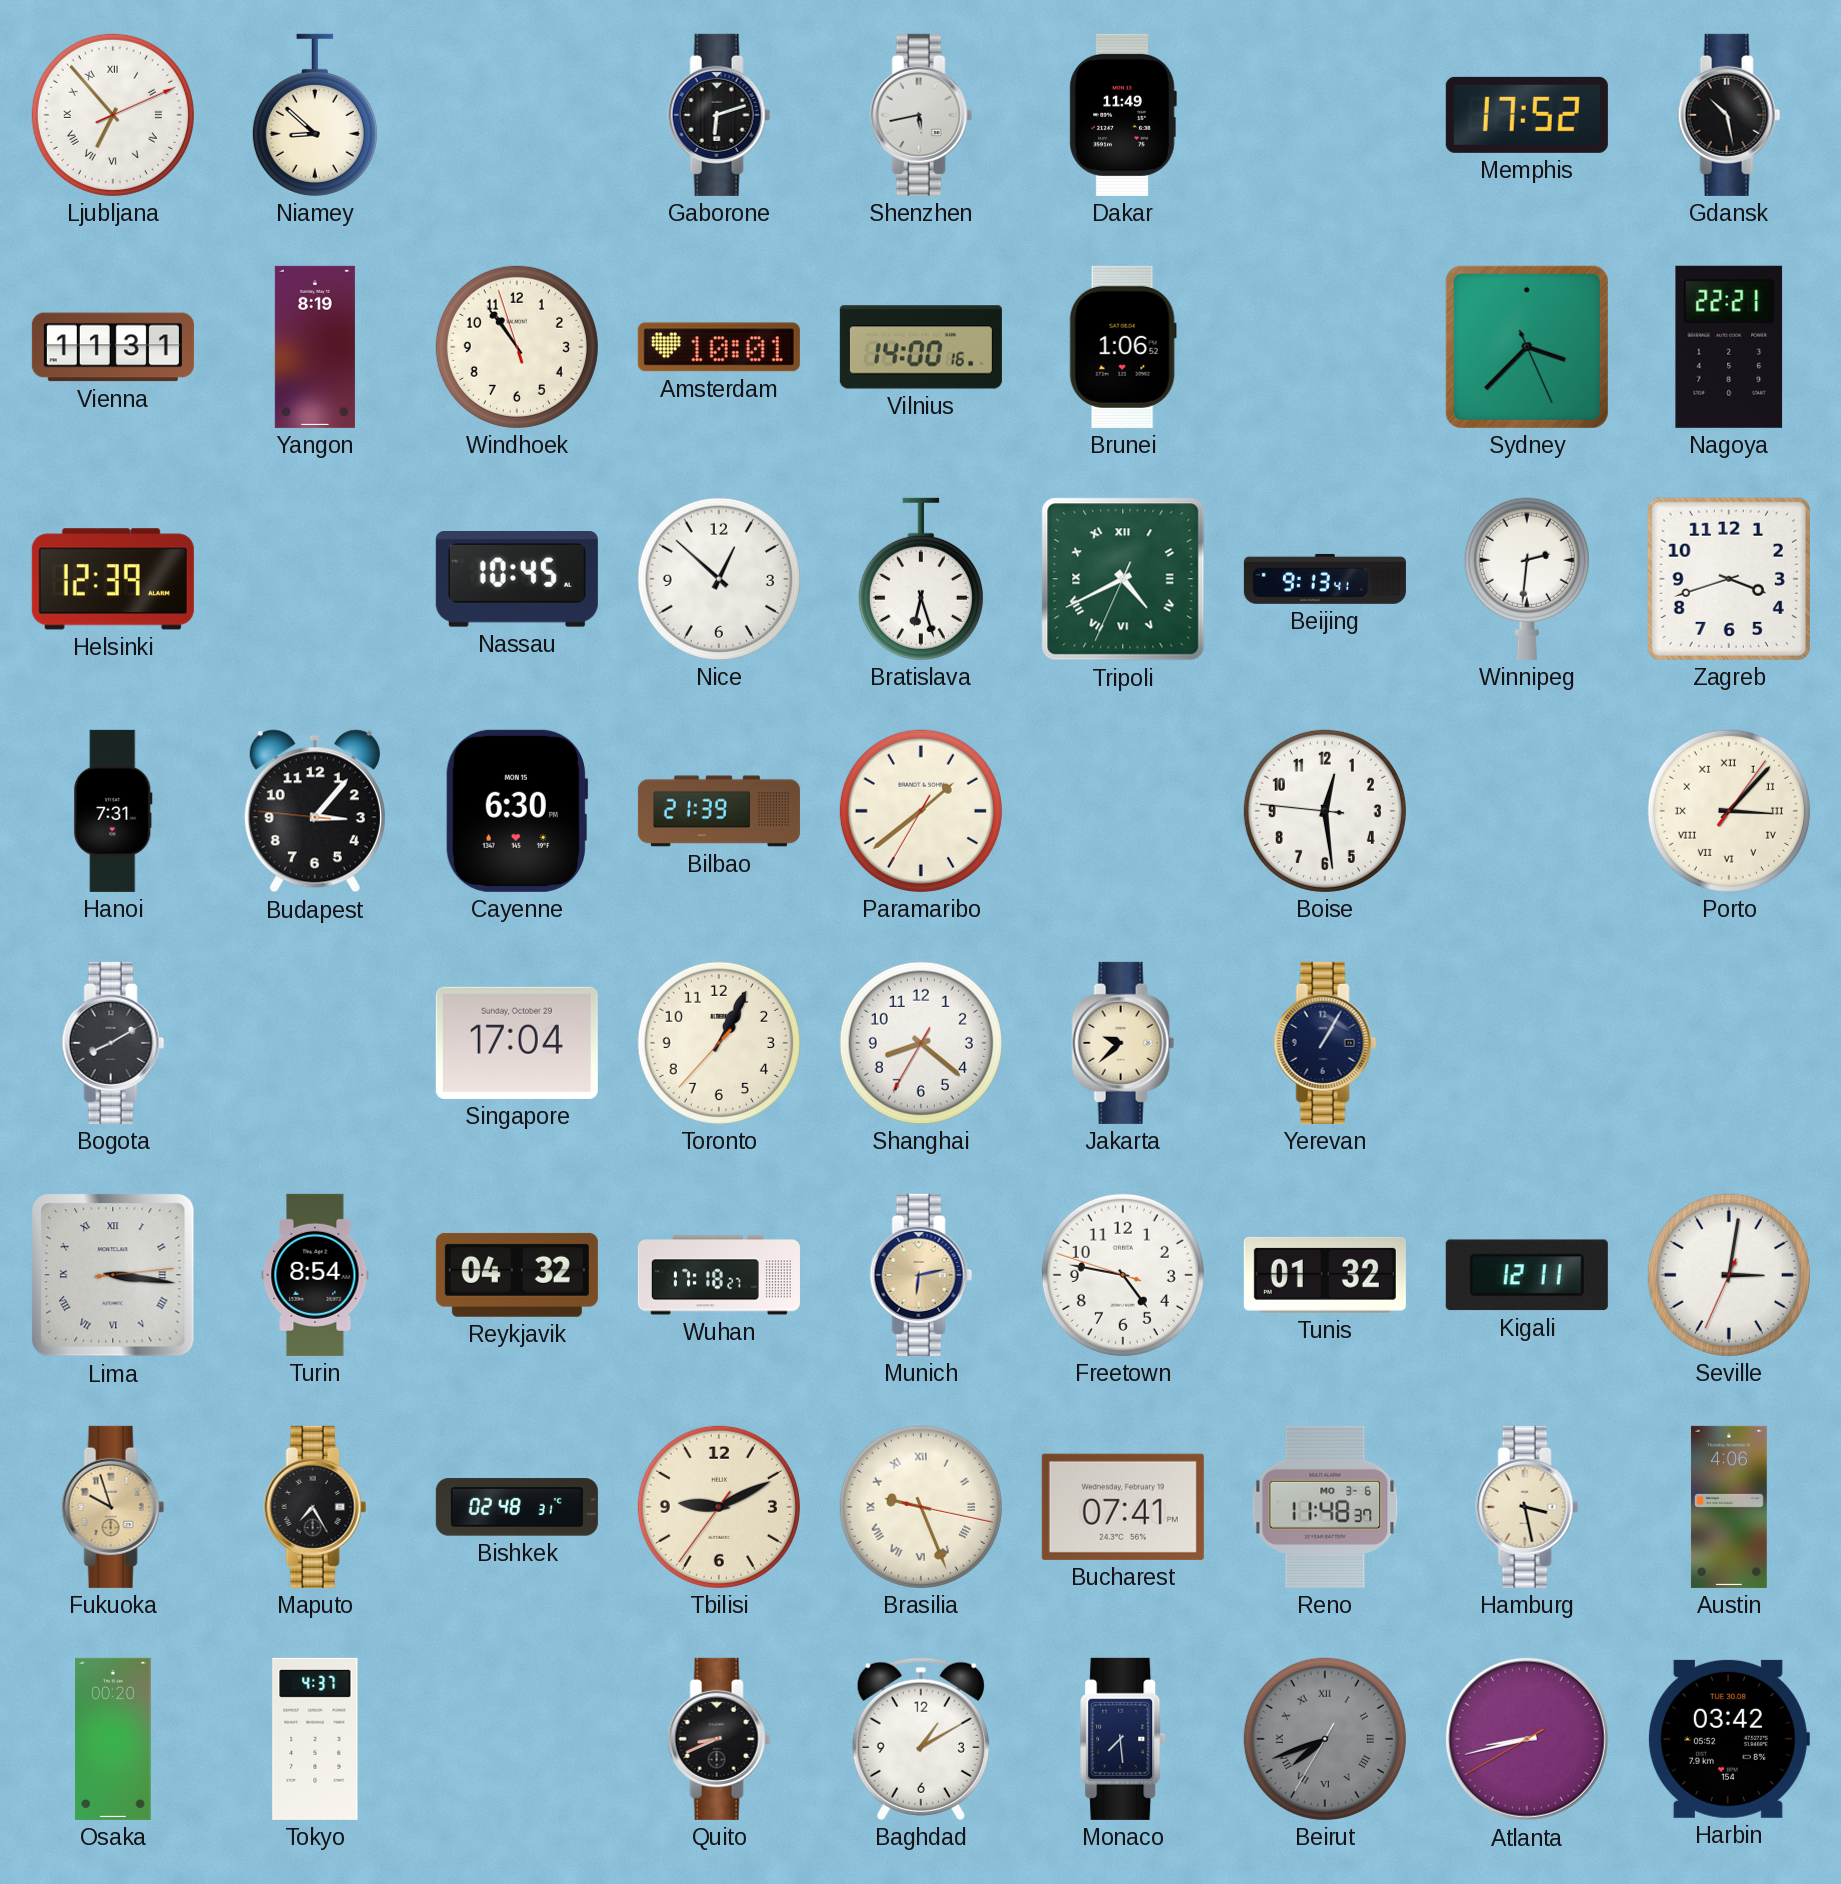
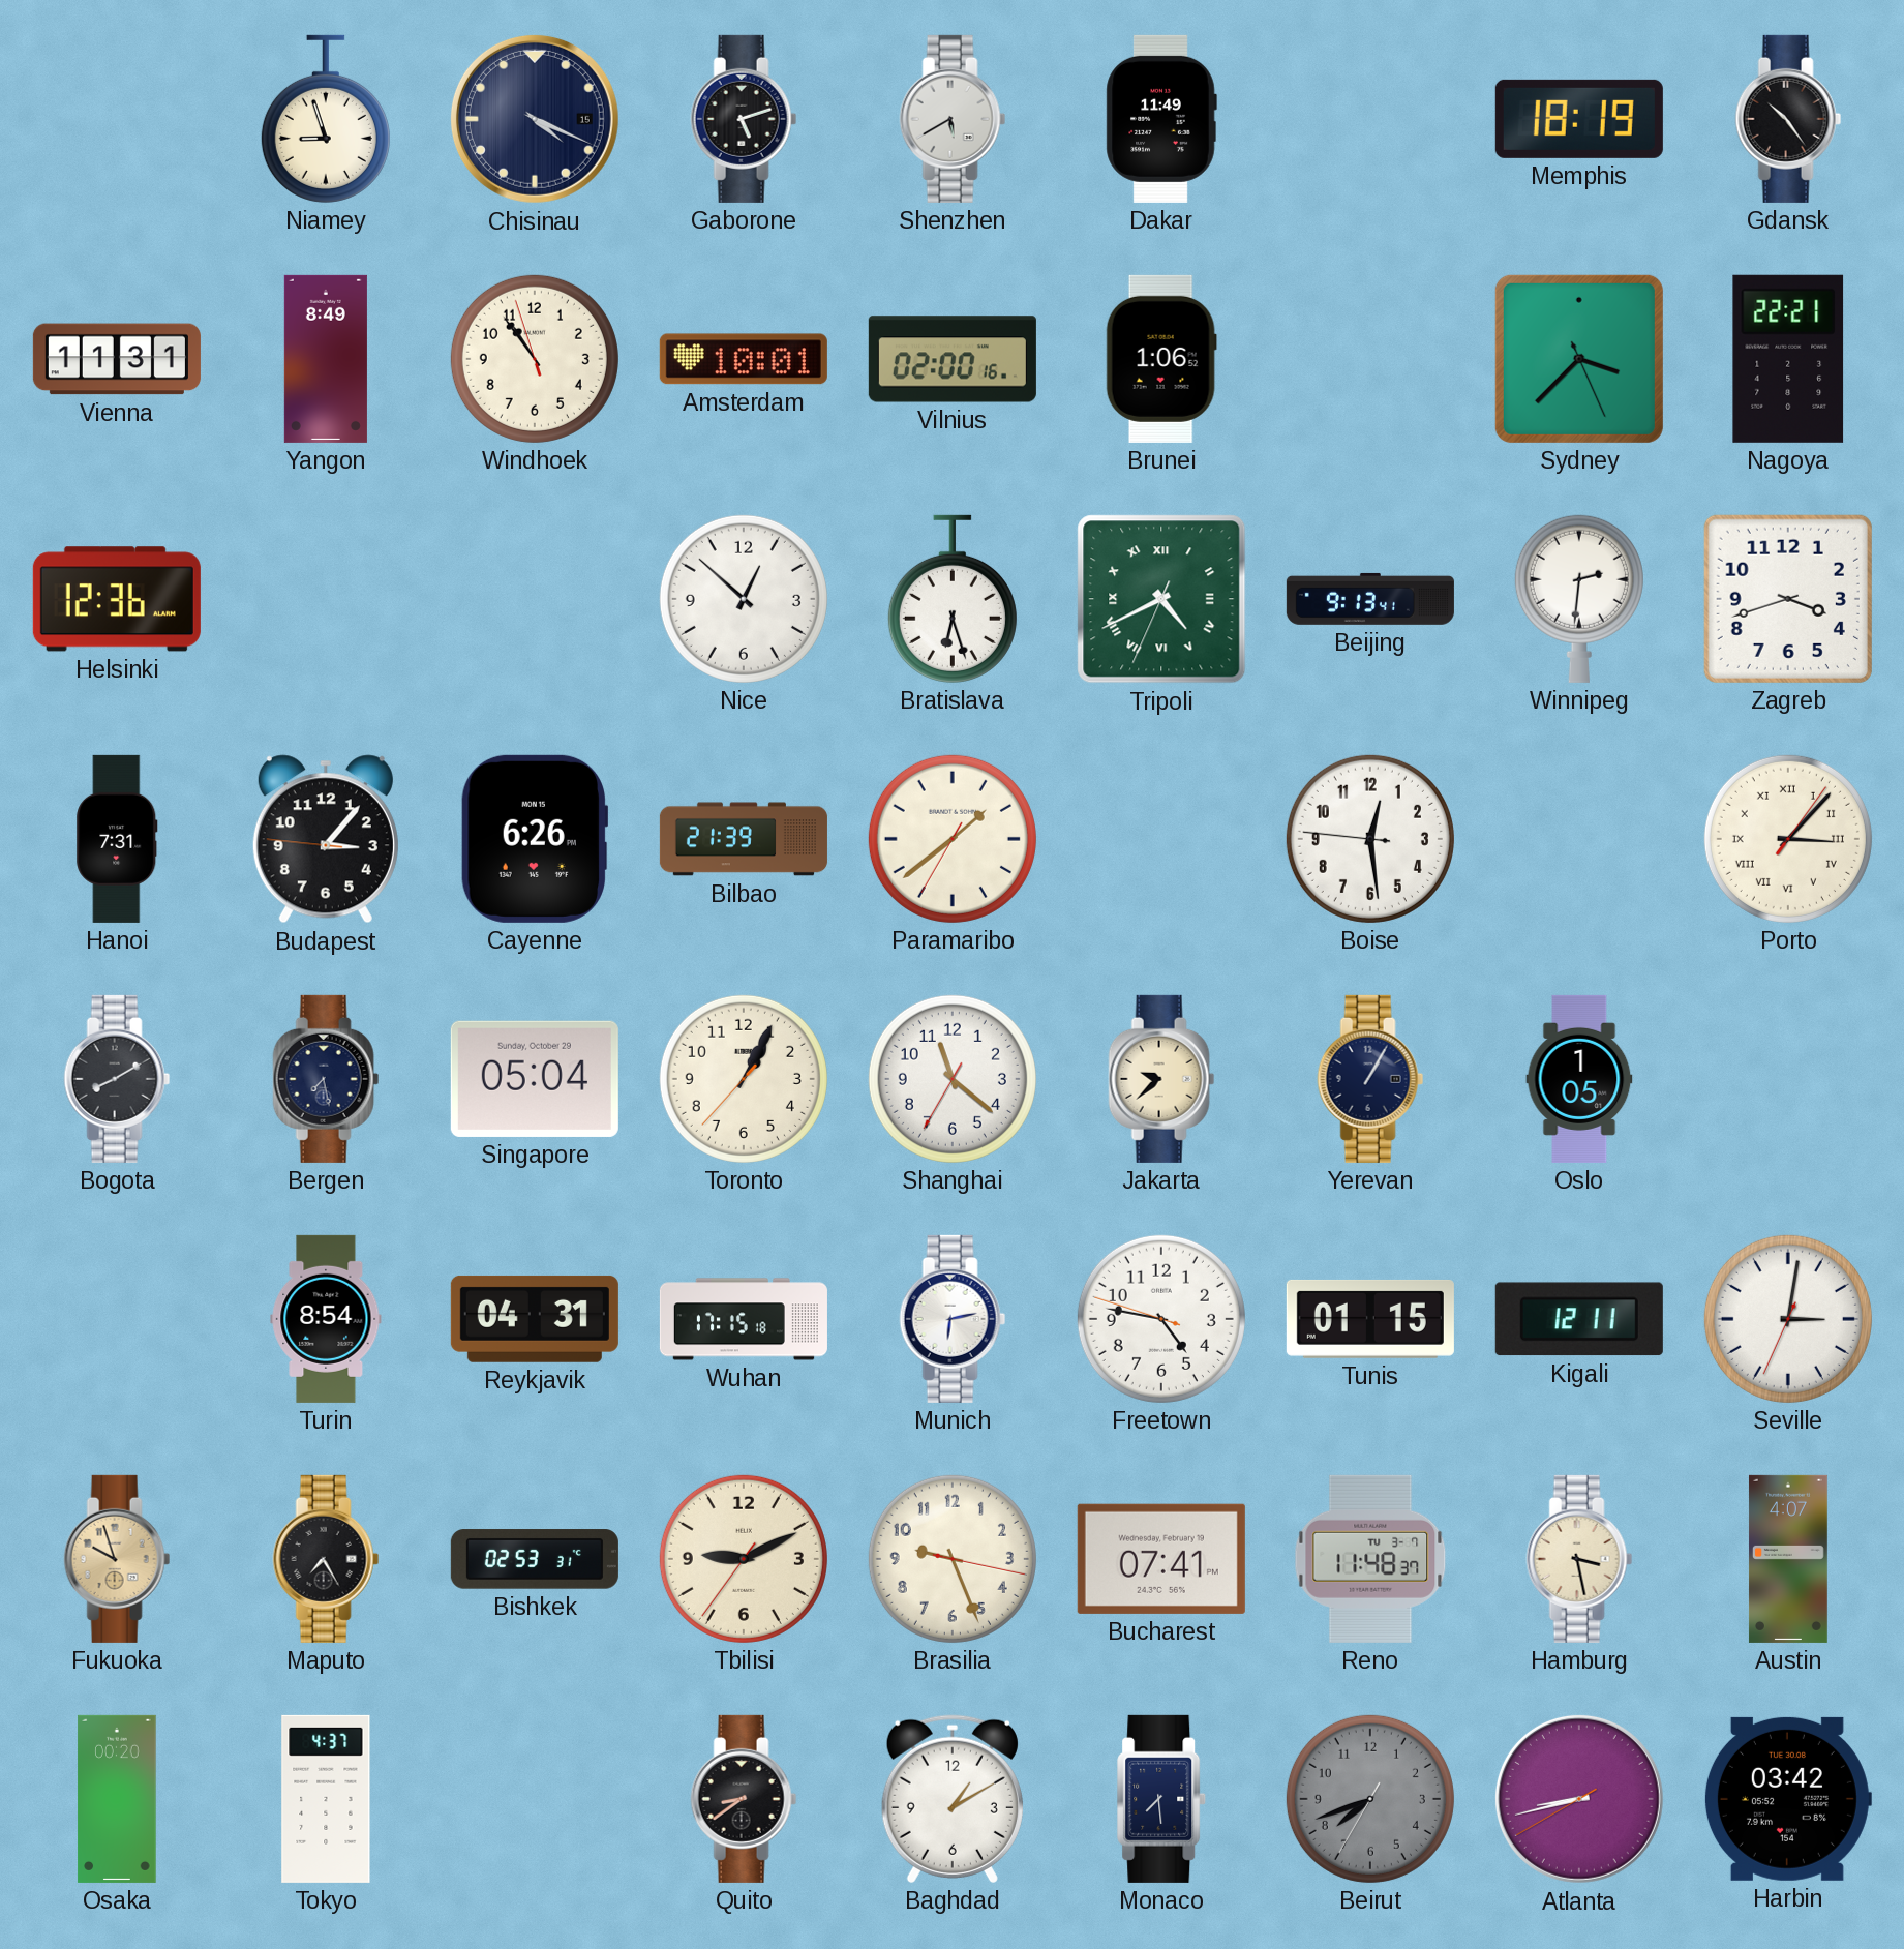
Ljubljana: 6:53 -> none (113, 115)
Niamey: 8:52 -> 8:57 (326, 119)
Chisinau: none -> 4:19 (535, 119)
Gaborone: 6:12 -> 5:12 (744, 119)
Shenzhen: 5:43 -> 5:40 (953, 119)
Memphis: 17:52 -> 18:19 (1579, 119)
Gdansk: 10:28 -> 10:24 (1788, 119)
Yangon: 8:19 -> 8:49 (326, 359)
Vilnius: 14:00 -> 02:00 (953, 359)
Helsinki: 12:39 -> 12:36 (117, 599)
Nassau: 10:45 -> none (517, 580)
Cayenne: 6:30 -> 6:26 (535, 839)
Bergen: none -> 7:28 (326, 1079)
Singapore: 17:04 -> 05:04 (535, 1079)
Shanghai: 8:21 -> 11:21 (953, 1079)
Oslo: none -> 1:05 (1579, 1079)
Lima: 3:16 -> none (113, 1275)
Reykjavik: 04:32 -> 04:31 (535, 1319)
Wuhan: 17:18 -> 17:15 (744, 1319)
Munich dial: champagne -> white (953, 1319)
Tunis: 01:32 -> 01:15 (1370, 1319)
Bishkek: 02:48 -> 02:53 (535, 1559)
Brasilia numerals: Roman -> Arabic (953, 1559)
Reno date: MO 3-6 -> TU 3-7 (1370, 1559)
Austin: 4:06 -> 4:07 (1788, 1559)
Quito: 8:41 -> 8:39 (744, 1799)
Beirut numerals: Roman -> Arabic (1370, 1799)
